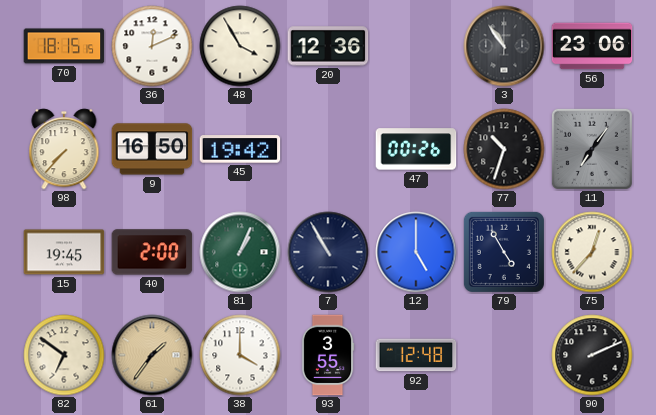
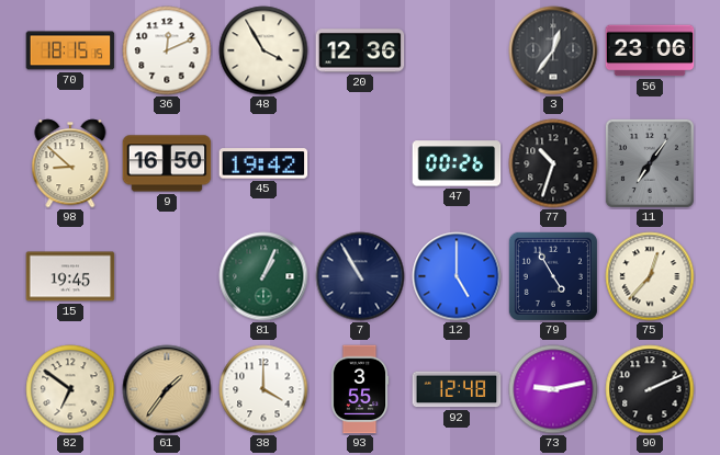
3: 10:54 -> 12:36 (553, 50)
98: 7:37 -> 8:52 (70, 163)
40: 2:00 -> none (152, 252)
73: none -> 9:13 (553, 389)
